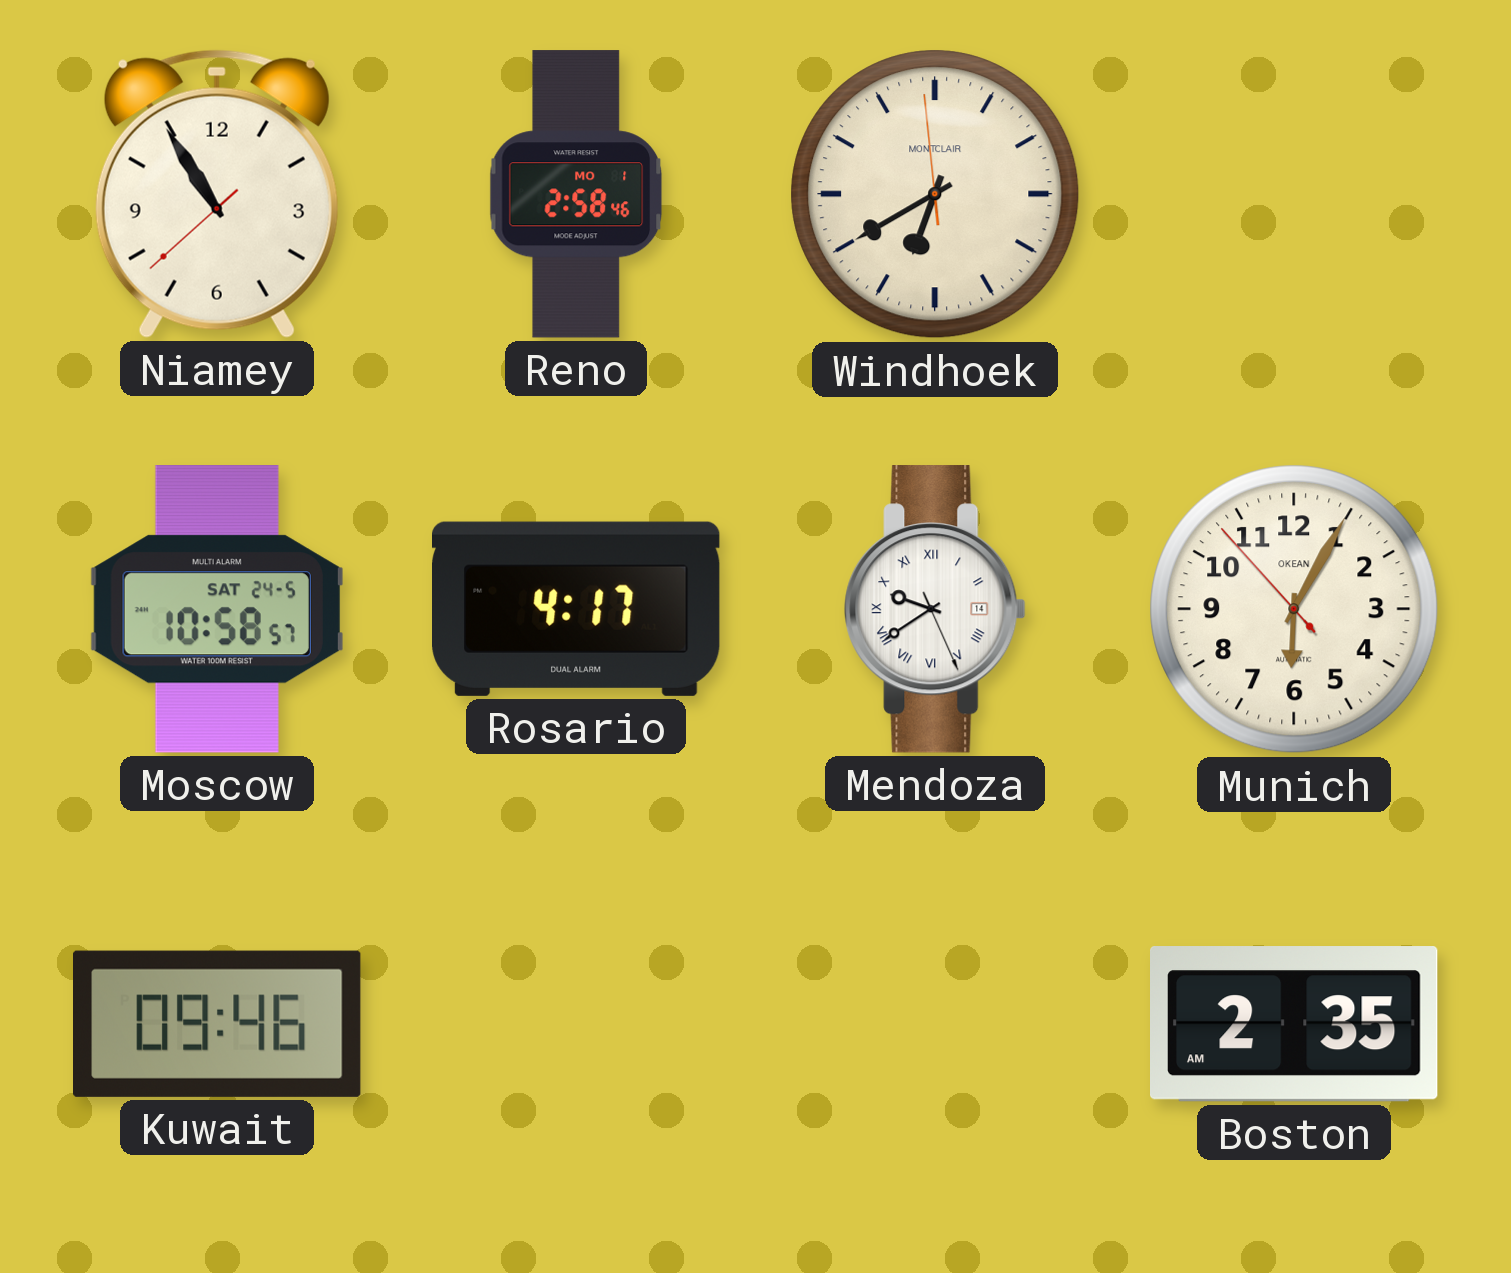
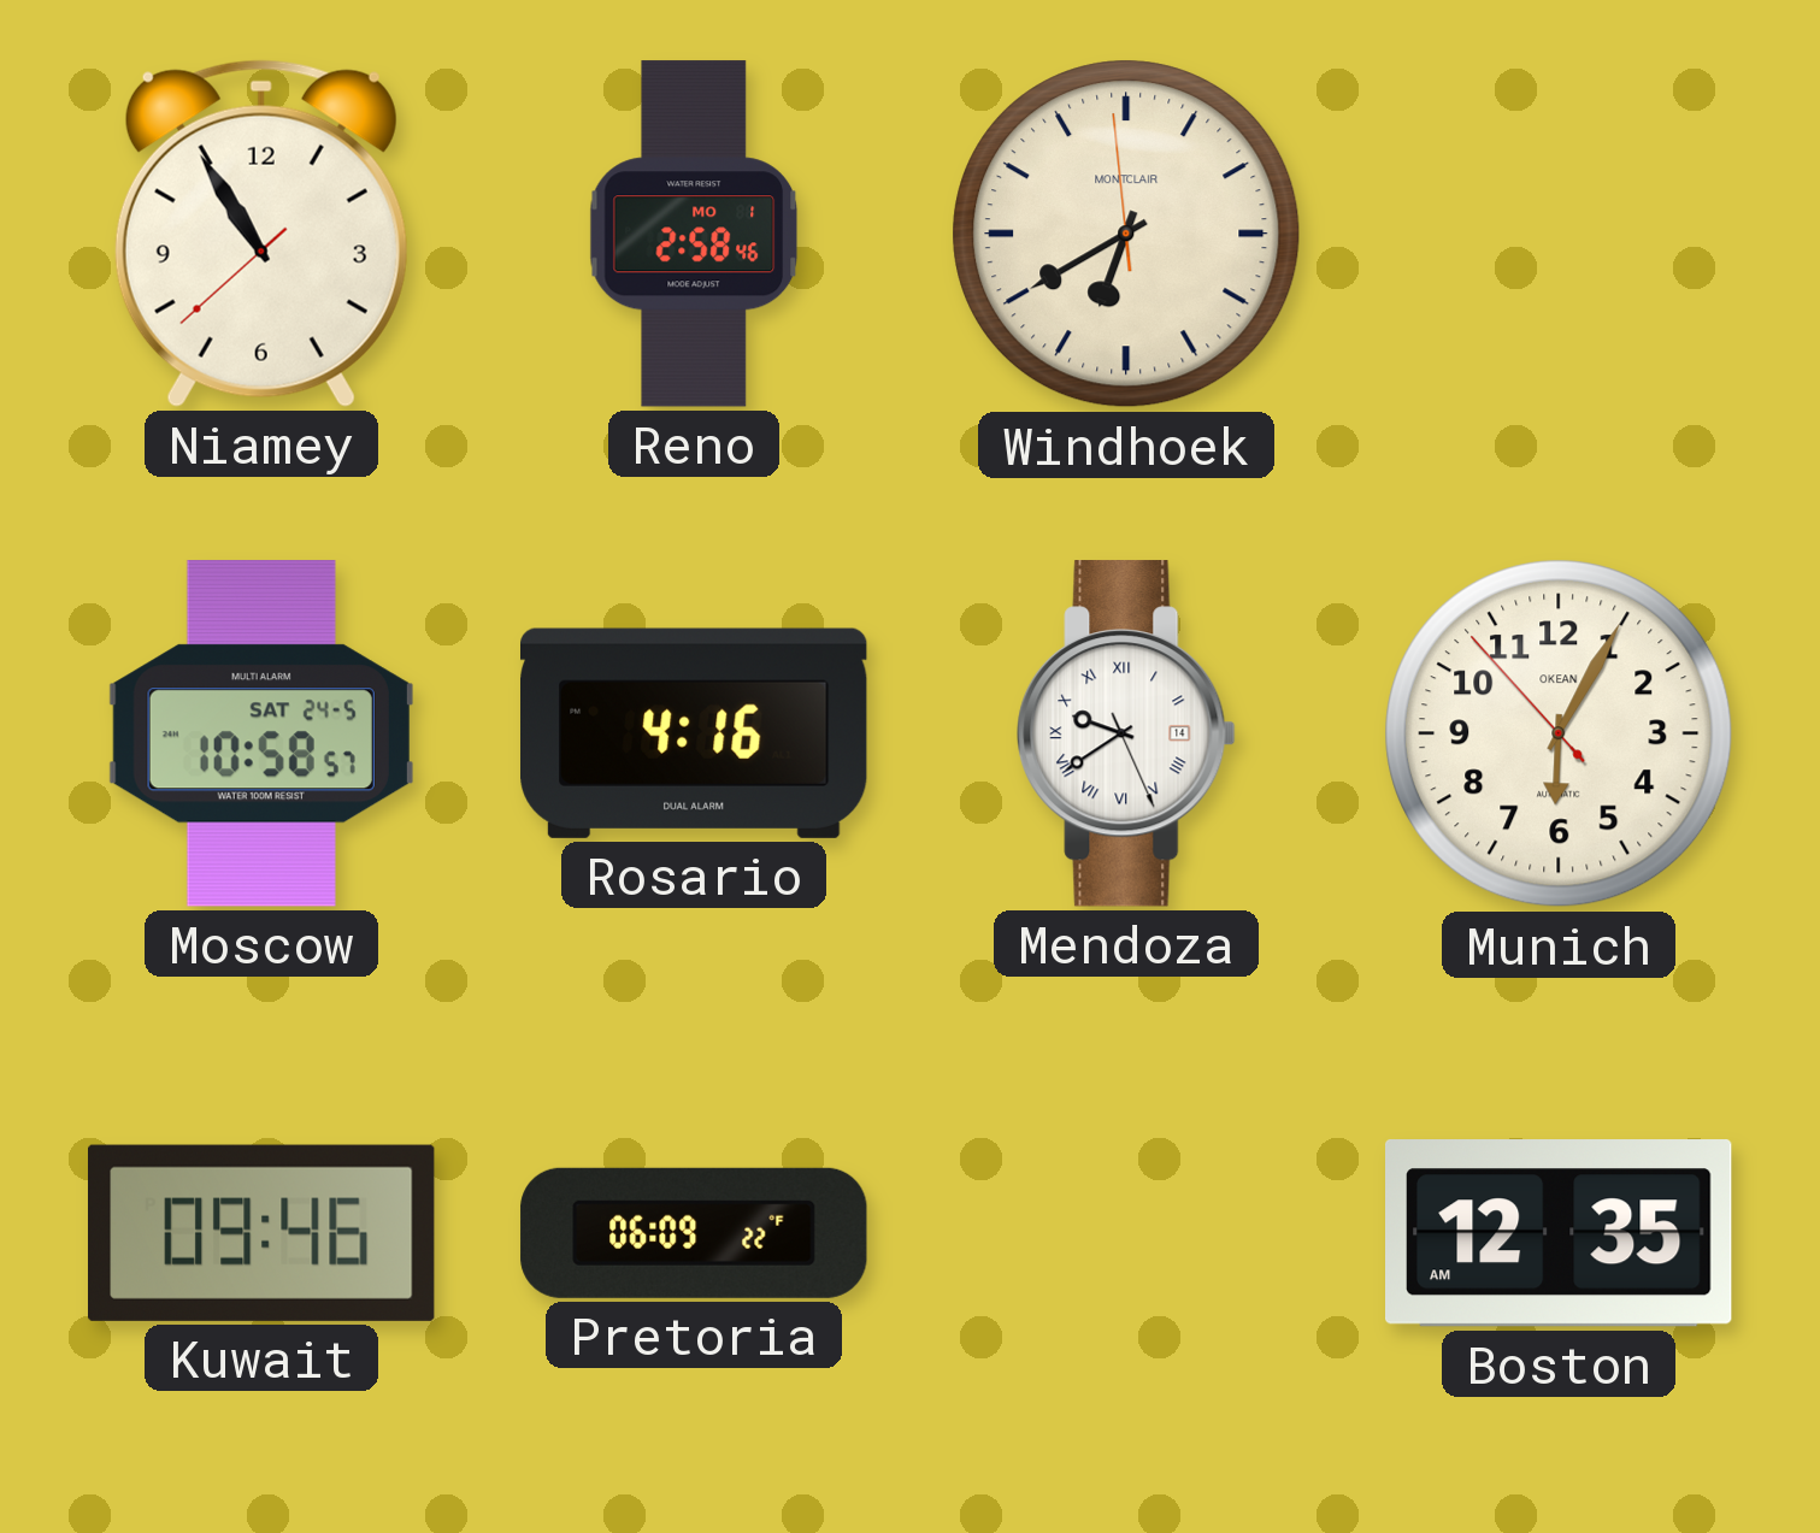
Rosario: 4:17 -> 4:16 (695, 733)
Pretoria: none -> 06:09 (694, 1233)
Boston: 2:35 -> 12:35 (1560, 1233)
